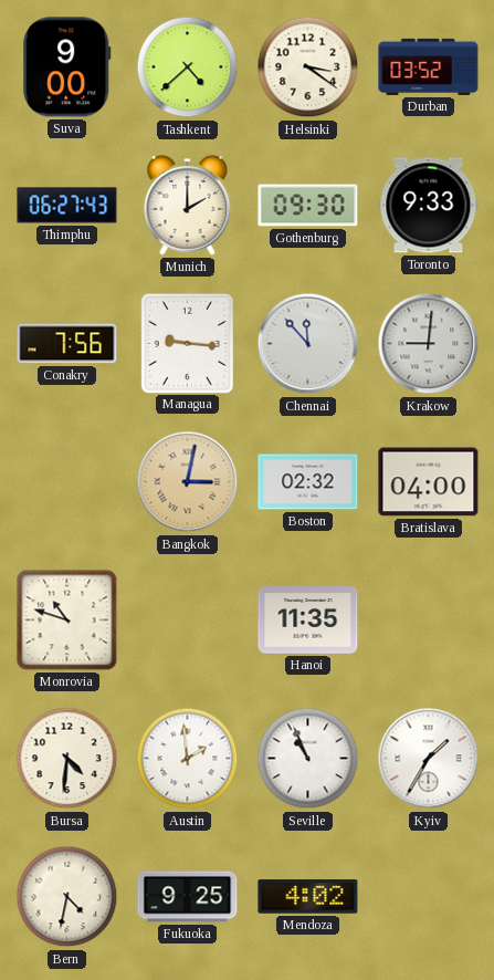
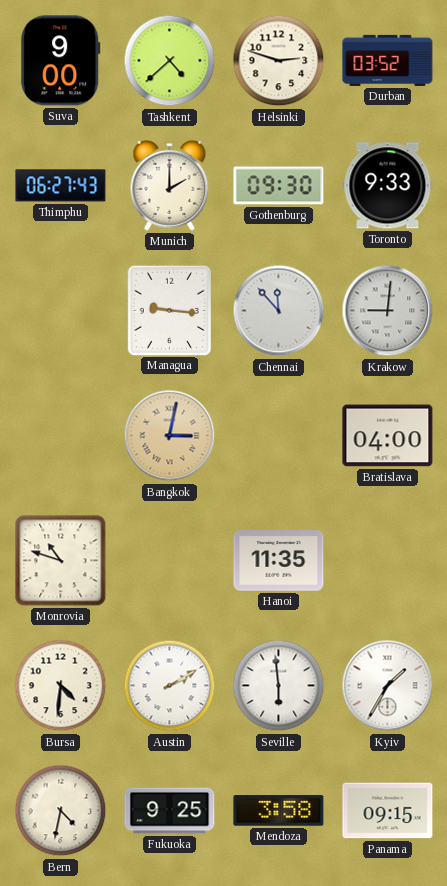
Helsinki: 3:21 -> 2:48 (279, 61)
Conakry: 7:56 -> none (67, 344)
Boston: 02:32 -> none (308, 482)
Austin: 1:59 -> 2:10 (170, 686)
Seville: 10:56 -> 5:59 (279, 686)
Mendoza: 4:02 -> 3:58 (279, 811)
Panama: none -> 09:15 (388, 811)
